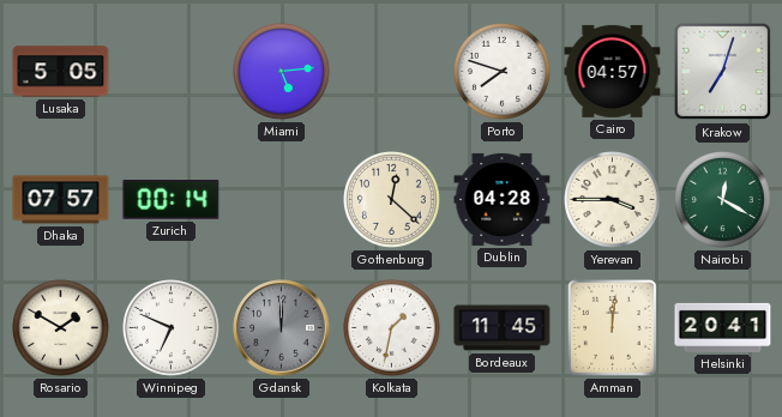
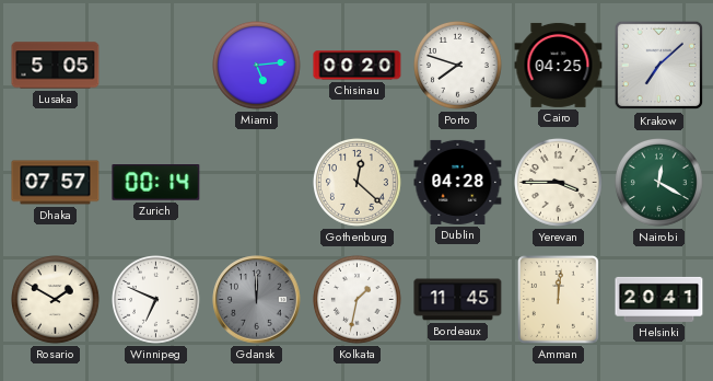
Chisinau: none -> 00:20 (358, 66)
Cairo: 04:57 -> 04:25 (559, 65)
Krakow: 7:03 -> 7:08 (659, 66)
